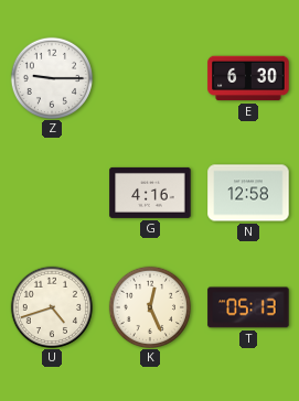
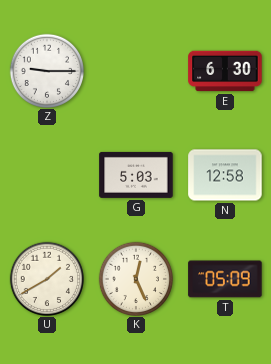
G: 4:16 -> 5:03 (136, 175)
U: 4:42 -> 1:40 (46, 278)
T: 05:13 -> 05:09 (225, 279)
